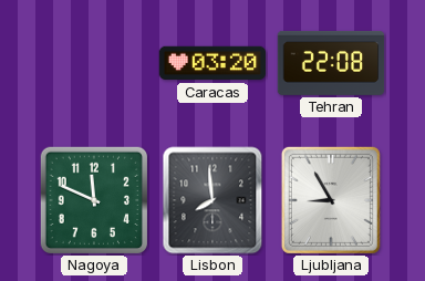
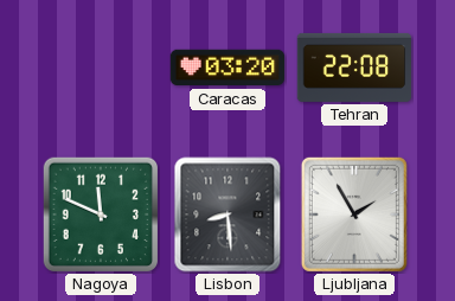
Lisbon: 7:59 -> 8:29 (227, 214)
Ljubljana: 8:55 -> 1:55 (354, 214)
